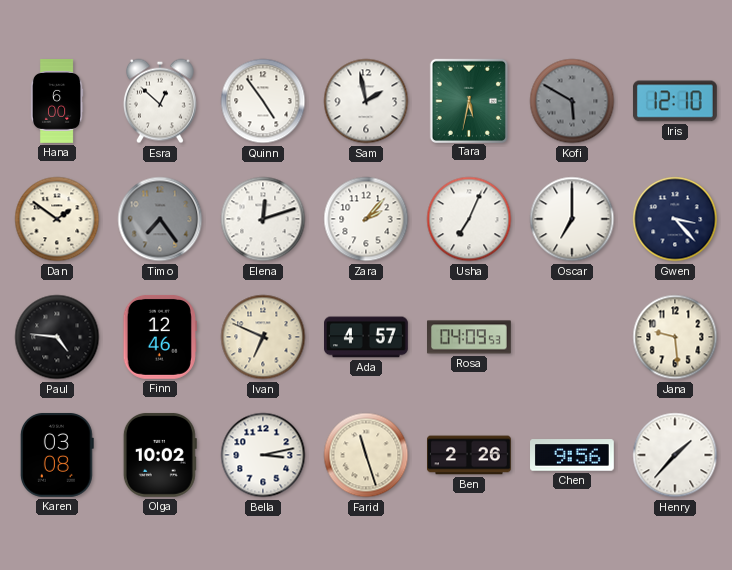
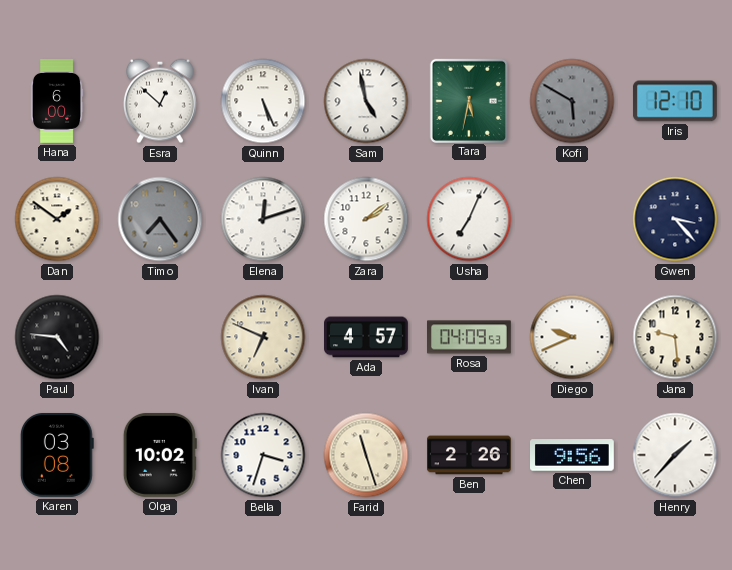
Quinn: 4:54 -> 5:26 (263, 101)
Sam: 1:58 -> 4:58 (366, 101)
Zara: 2:07 -> 2:09 (366, 219)
Oscar: 7:00 -> none (572, 219)
Finn: 12:46 -> none (160, 337)
Diego: none -> 9:41 (572, 337)
Bella: 3:13 -> 3:33 (263, 455)
